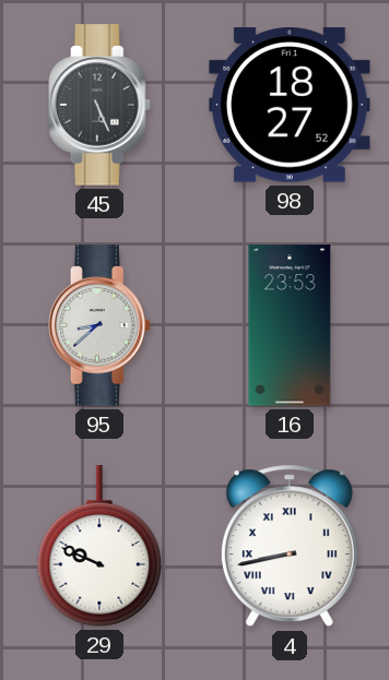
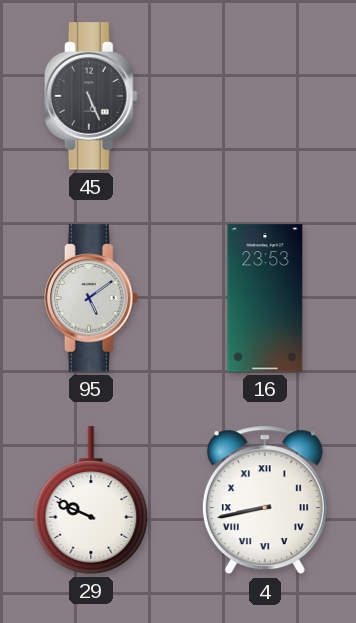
98: 18:27 -> none (290, 106)
95: 8:38 -> 5:09 (92, 298)
